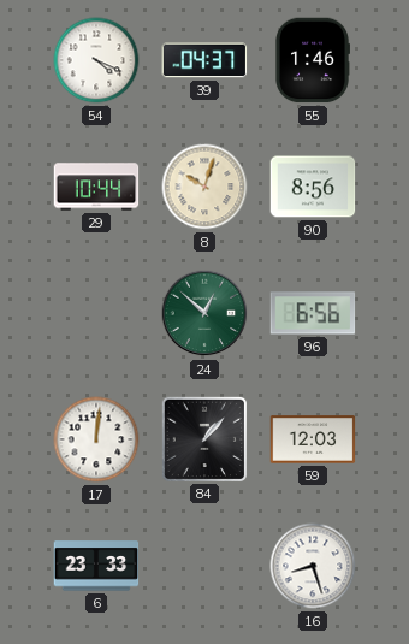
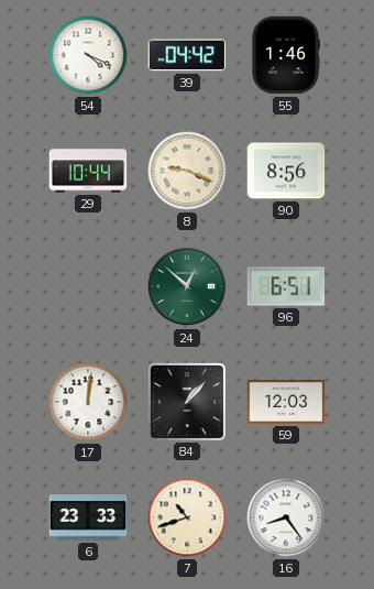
39: 04:37 -> 04:42 (187, 55)
8: 10:03 -> 9:19 (187, 171)
96: 6:56 -> 6:51 (286, 286)
7: none -> 10:42 (187, 517)
16: 8:27 -> 8:24 (286, 517)
